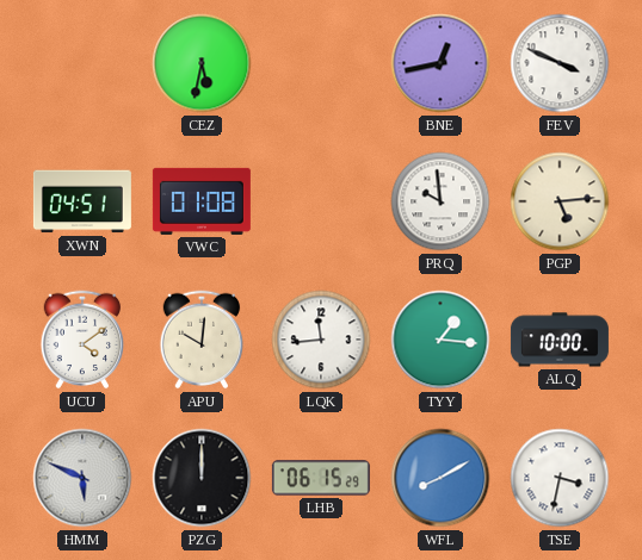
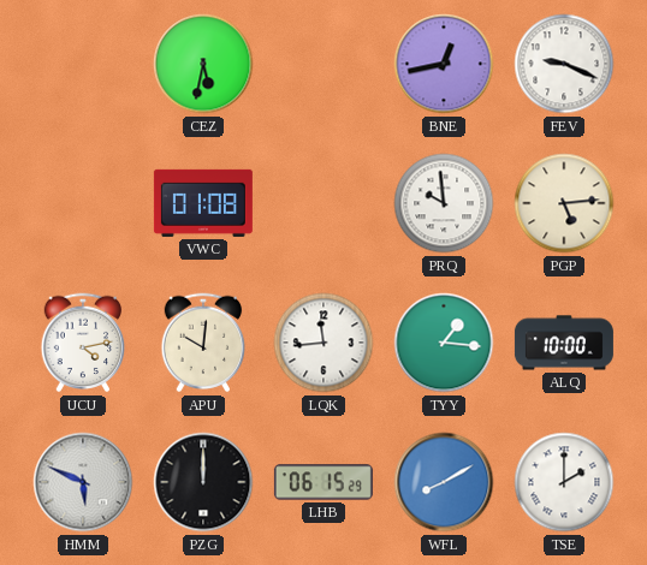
FEV: 3:49 -> 9:19 (564, 64)
XWN: 04:51 -> none (82, 201)
UCU: 4:09 -> 4:13 (83, 343)
TSE: 3:32 -> 2:00 (564, 482)
